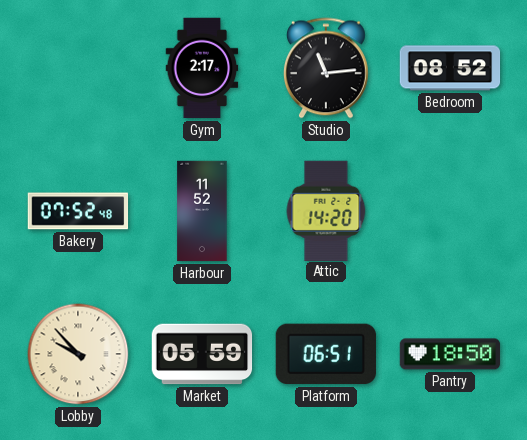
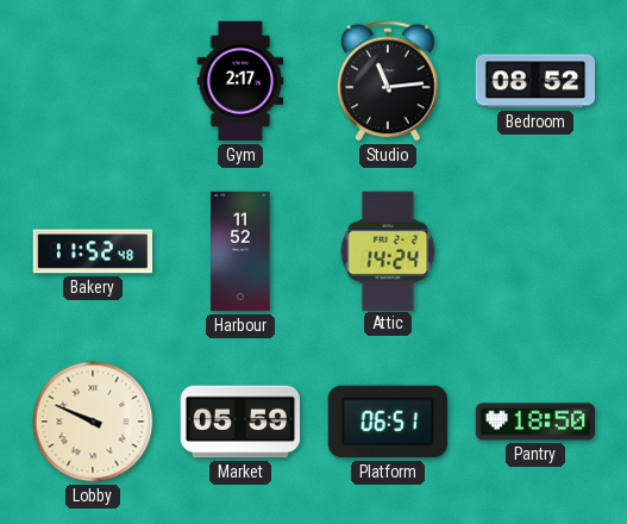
Bakery: 07:52 -> 11:52 (93, 251)
Attic: 14:20 -> 14:24 (388, 250)
Lobby: 9:53 -> 9:49 (93, 422)
